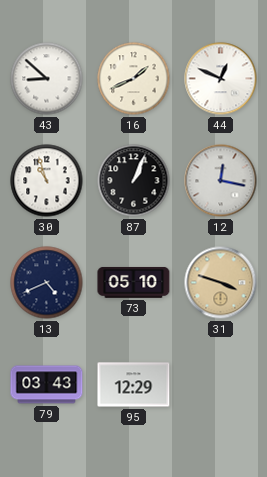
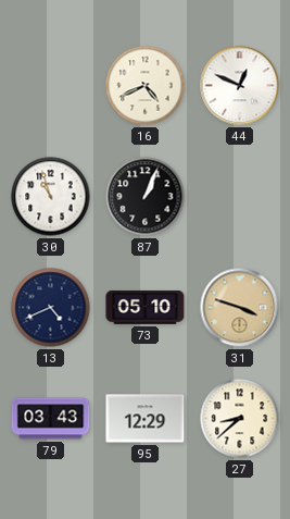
43: 8:52 -> none (47, 79)
16: 1:41 -> 4:41 (146, 86)
12: 12:17 -> none (221, 181)
27: none -> 8:38 (240, 419)
